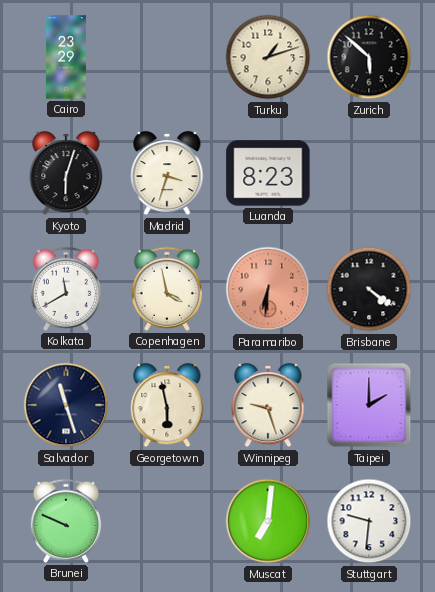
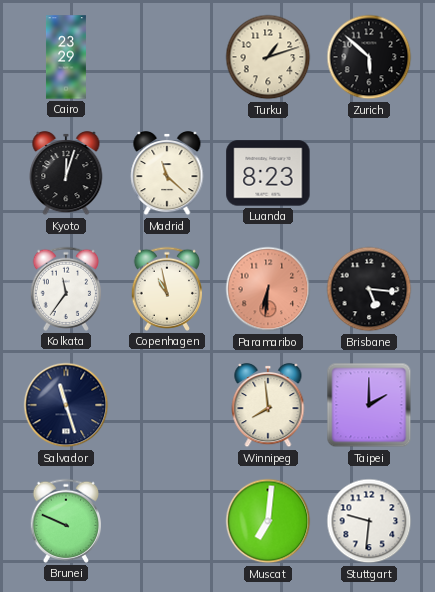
Kyoto: 6:03 -> 12:03 (66, 173)
Madrid: 3:33 -> 11:22 (167, 173)
Kolkata: 11:40 -> 11:36 (65, 289)
Copenhagen: 3:58 -> 10:58 (166, 289)
Brisbane: 4:21 -> 5:16 (369, 289)
Georgetown: 5:58 -> none (167, 405)
Winnipeg: 9:27 -> 7:59 (268, 405)
